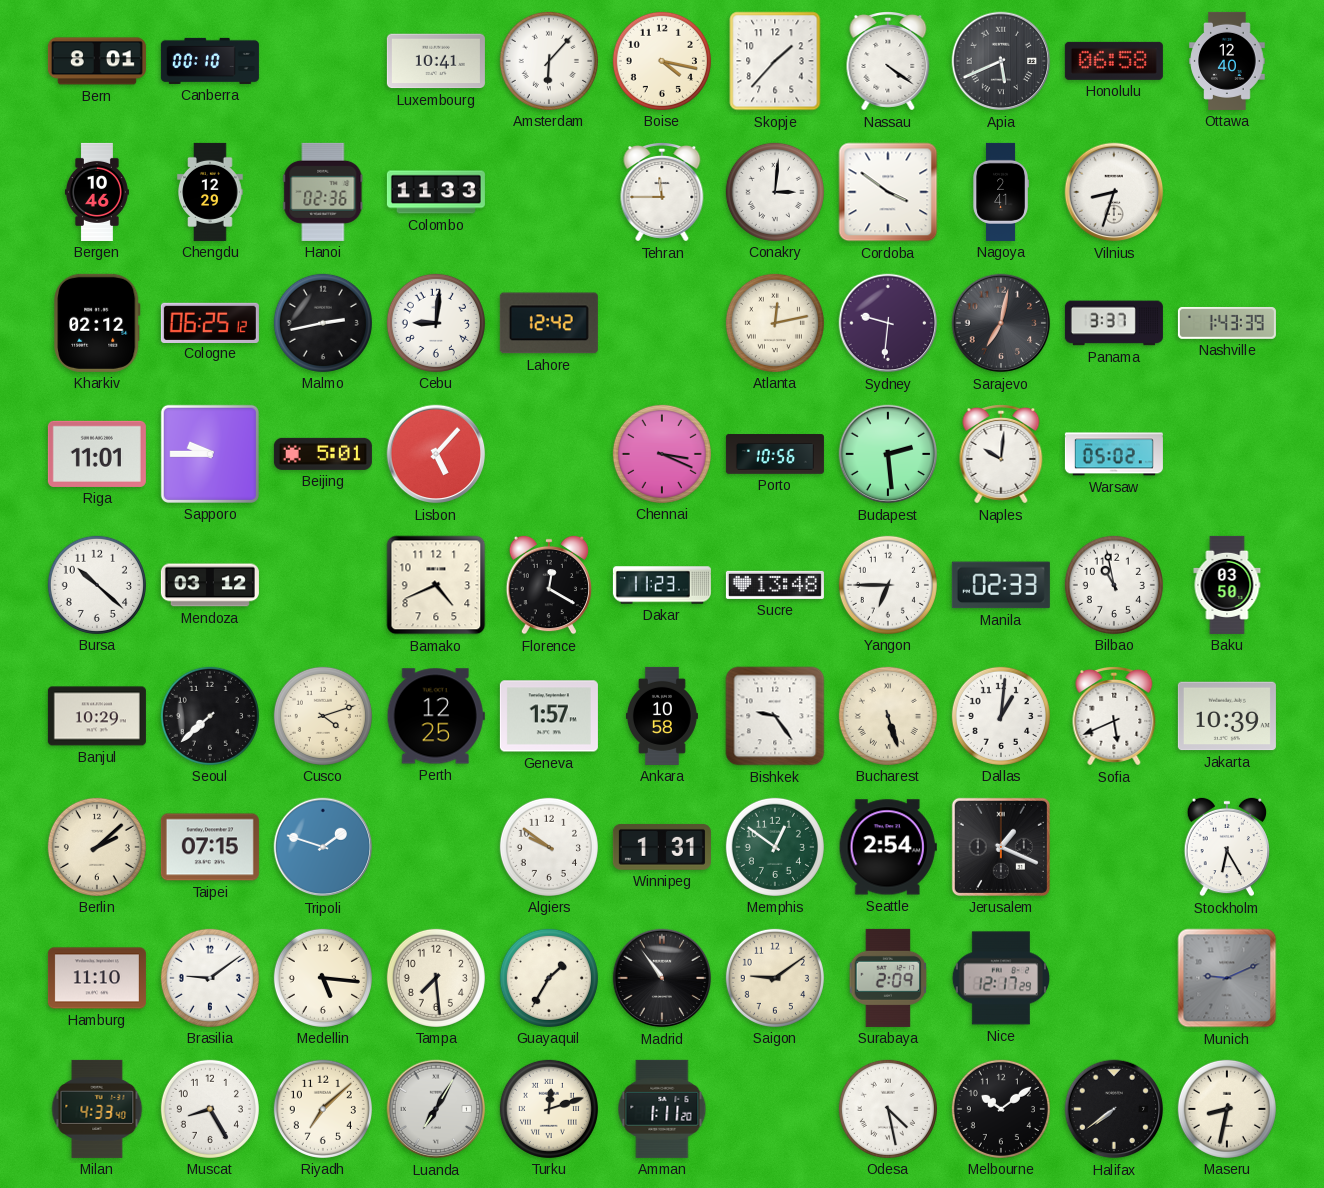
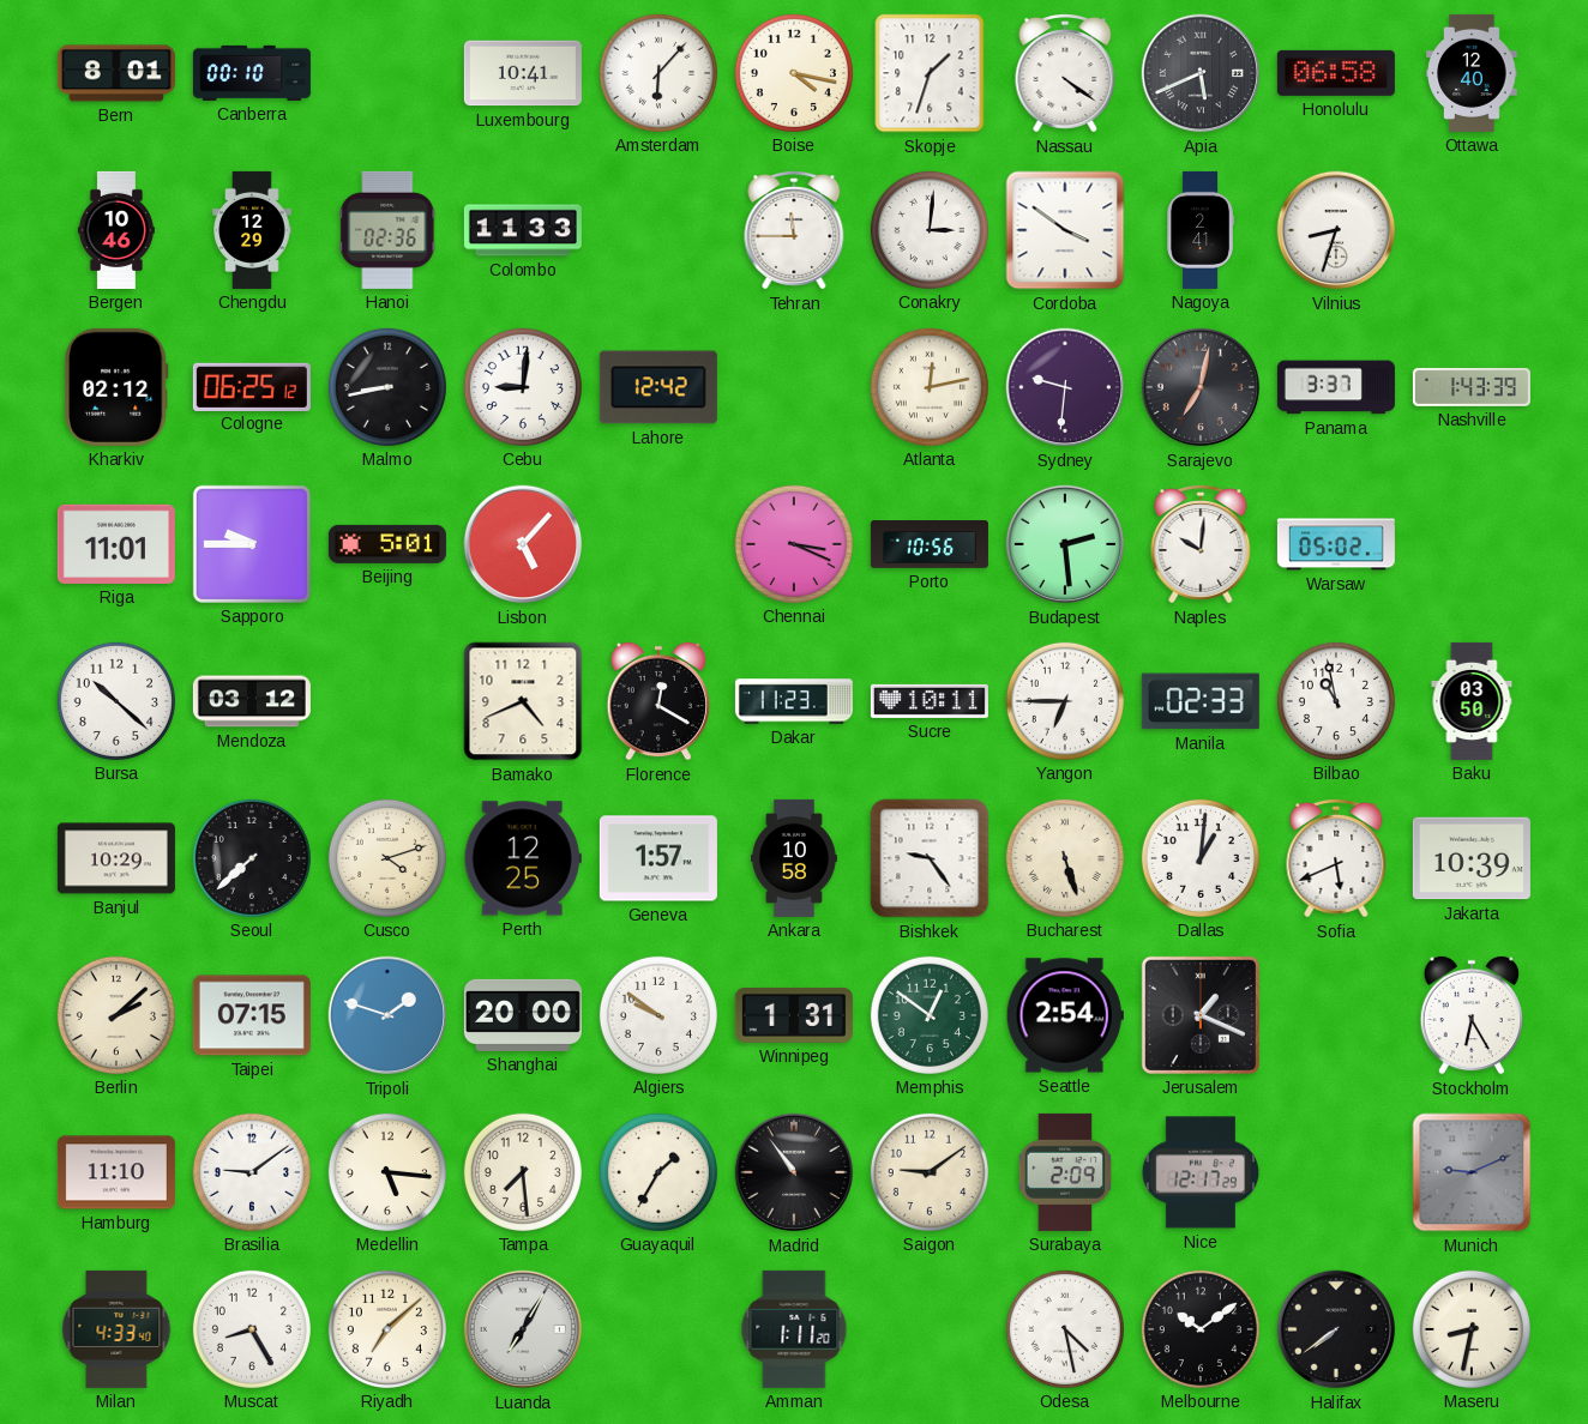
Skopje: 1:37 -> 1:33 (930, 73)
Malmo: 2:43 -> 8:43 (387, 387)
Sucre: 13:48 -> 10:11 (930, 701)
Shanghai: none -> 20:00 (523, 1015)
Turku: 12:12 -> none (549, 1109)
